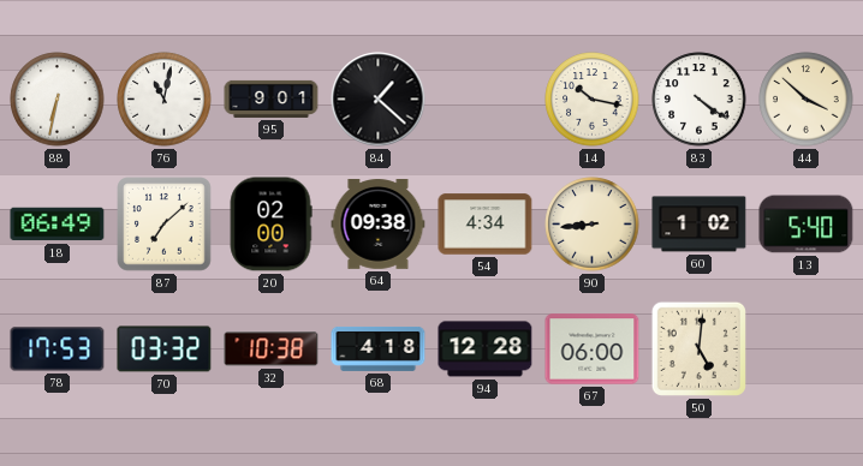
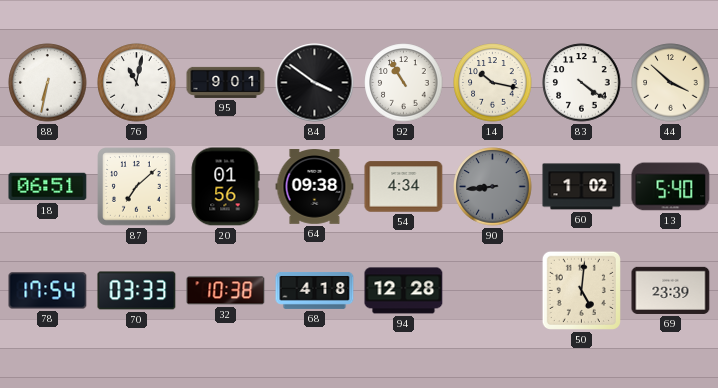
84: 1:22 -> 3:51 (315, 83)
92: none -> 10:55 (404, 83)
18: 06:49 -> 06:51 (48, 187)
20: 02:00 -> 01:56 (225, 187)
90 dial: cream -> grey (493, 187)
78: 17:53 -> 17:54 (48, 291)
70: 03:32 -> 03:33 (137, 291)
67: 06:00 -> none (593, 349)
69: none -> 23:39 (671, 290)
